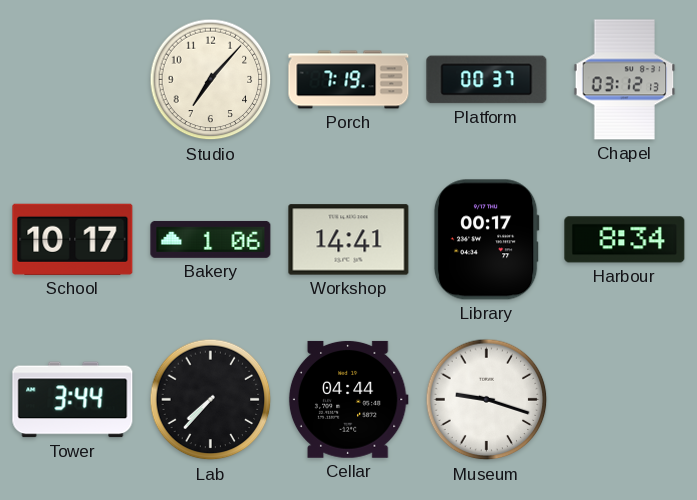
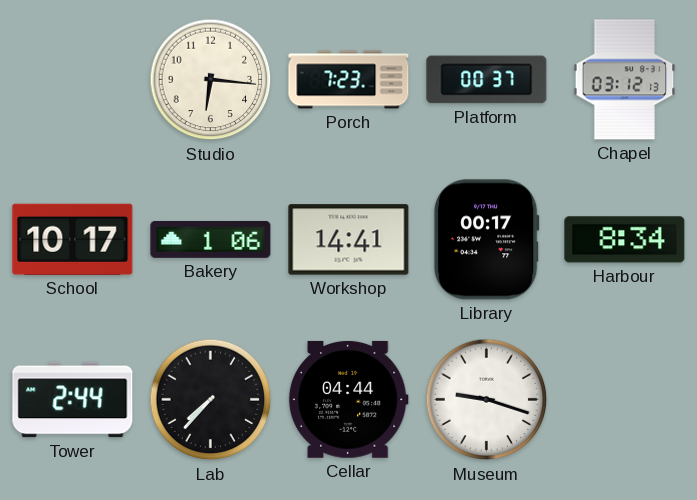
Studio: 7:07 -> 6:16 (211, 80)
Porch: 7:19 -> 7:23 (349, 80)
Tower: 3:44 -> 2:44 (73, 400)
